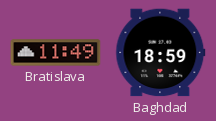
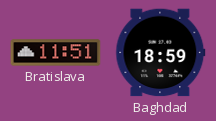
Bratislava: 11:49 -> 11:51 (56, 53)
